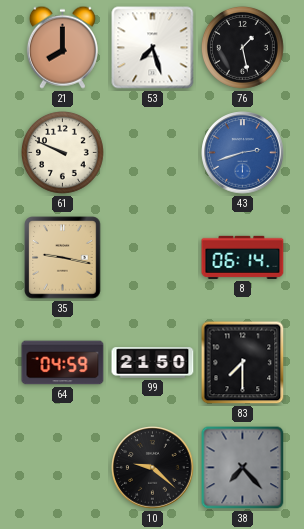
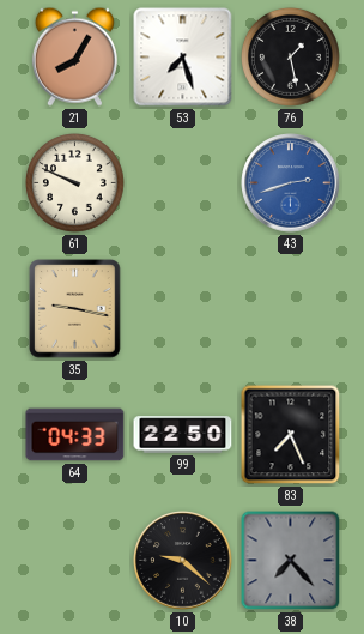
21: 8:00 -> 8:05 (74, 56)
8: 06:14 -> none (243, 257)
64: 04:59 -> 04:33 (75, 435)
99: 21:50 -> 22:50 (183, 435)
83: 7:30 -> 7:26 (291, 435)
